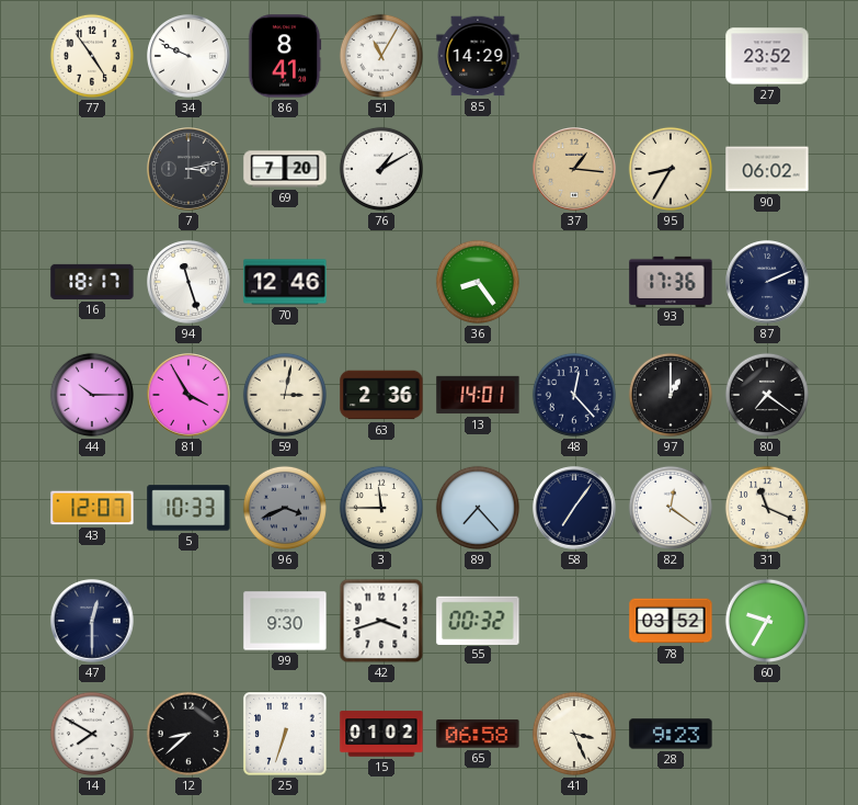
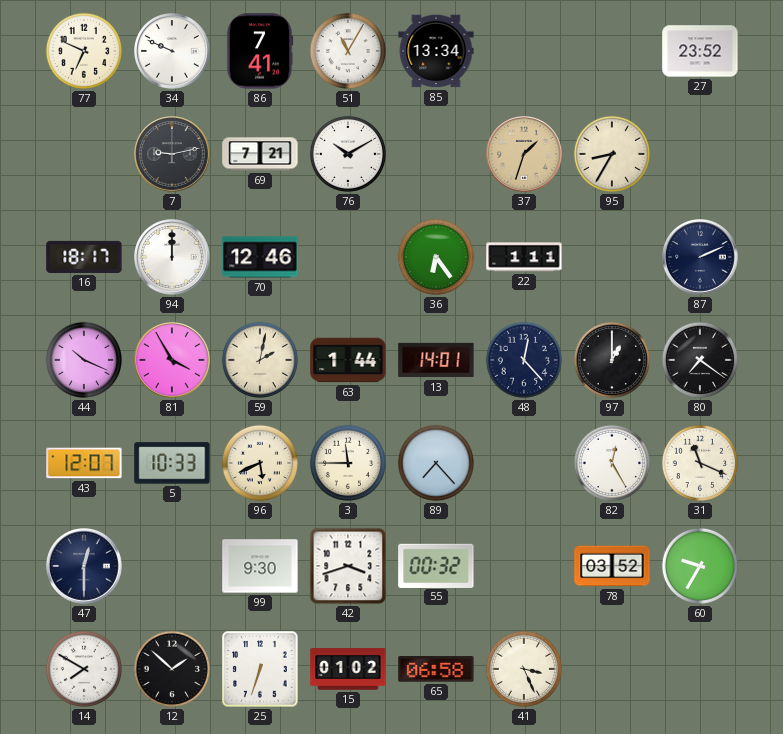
77: 4:54 -> 6:49 (84, 51)
86: 8:41 -> 7:41 (260, 51)
85: 14:29 -> 13:34 (436, 51)
7: 3:13 -> 9:13 (173, 155)
69: 7:20 -> 7:21 (260, 154)
76: 1:10 -> 10:10 (348, 154)
37: 1:16 -> 1:33 (525, 155)
90: 06:02 -> none (767, 169)
94: 11:27 -> 12:00 (173, 258)
36: 8:24 -> 6:24 (436, 257)
22: none -> 1:11 (524, 257)
93: 17:36 -> none (671, 281)
44: 10:15 -> 10:19 (84, 360)
59: 3:02 -> 2:02 (260, 360)
63: 2:36 -> 1:44 (348, 360)
96: 3:41 -> 5:41 (260, 463)
96 dial: grey -> cream (260, 463)
58: 7:06 -> none (575, 509)
82: 12:21 -> 12:25 (612, 463)
12: 8:38 -> 1:52 (172, 669)
28: 9:23 -> none (671, 734)
